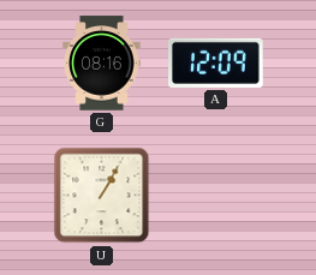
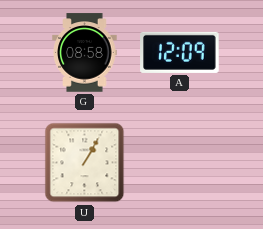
G: 08:16 -> 08:58 (85, 53)
